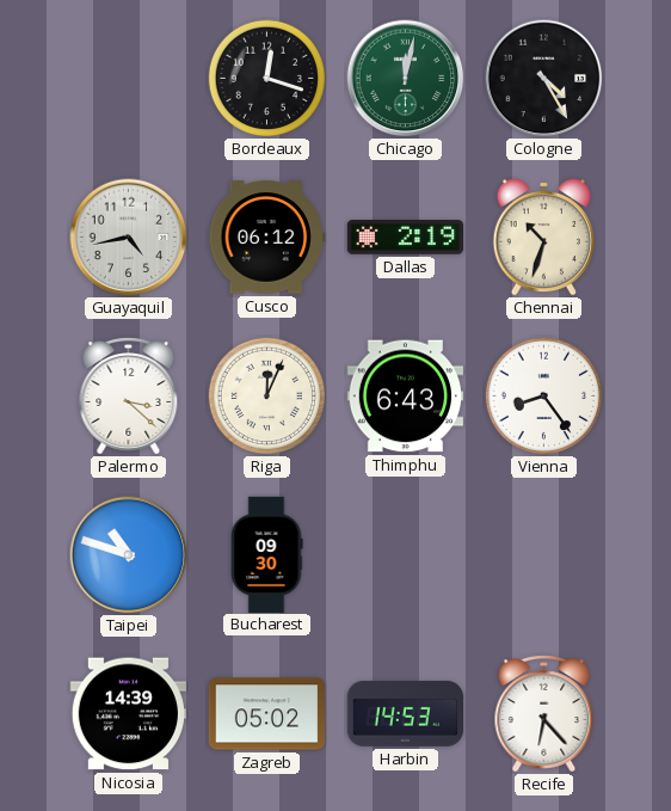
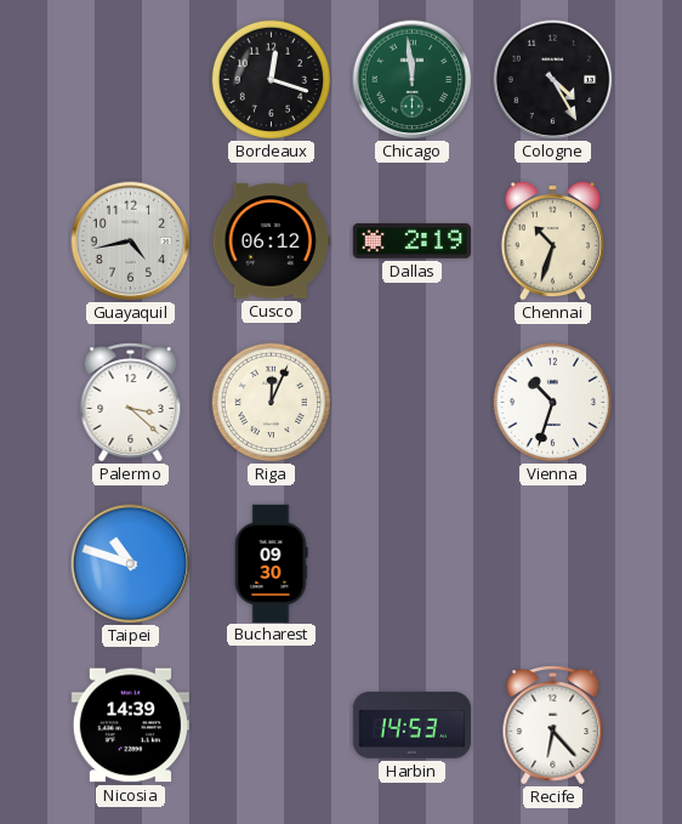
Chicago: 12:02 -> 11:59 (413, 80)
Thimphu: 6:43 -> none (405, 397)
Vienna: 8:24 -> 10:33 (553, 403)
Zagreb: 05:02 -> none (266, 714)
